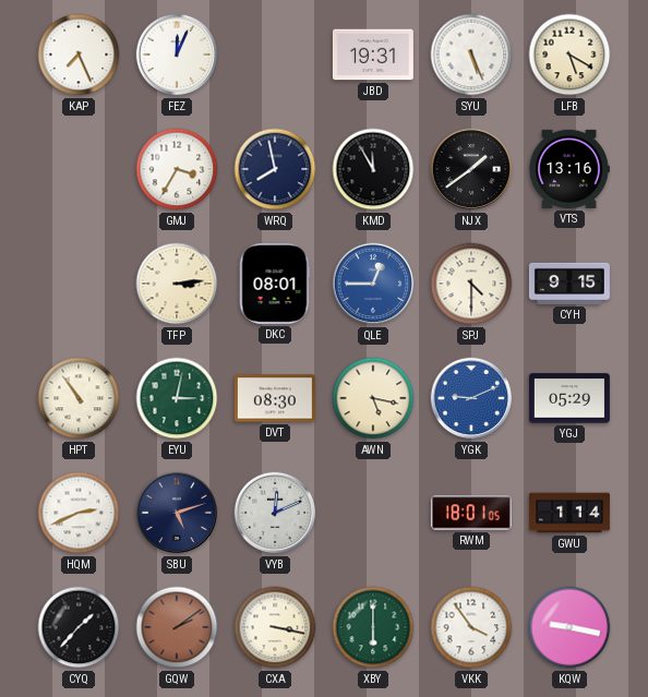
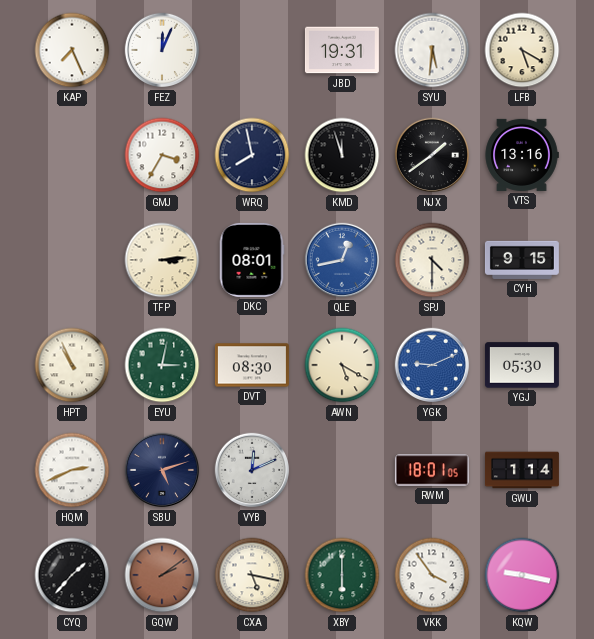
SYU: 5:26 -> 5:31 (432, 50)
KMD: 11:55 -> 11:57 (342, 155)
QLE: 12:45 -> 12:43 (342, 260)
HPT: 10:54 -> 10:56 (72, 365)
AWN: 5:17 -> 5:20 (342, 365)
YGJ: 05:29 -> 05:30 (522, 365)
CXA: 3:17 -> 5:17 (252, 575)
